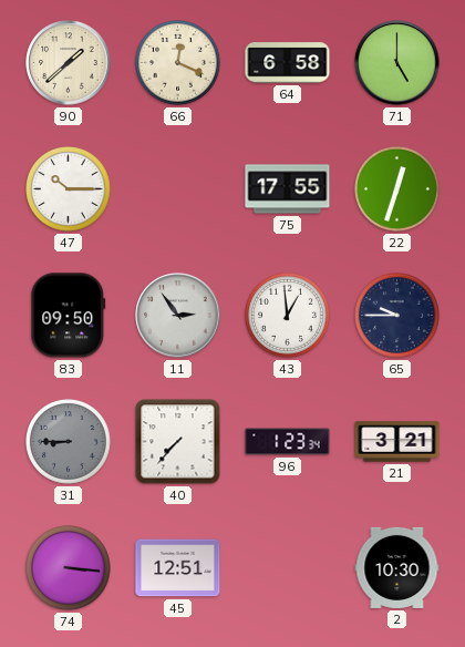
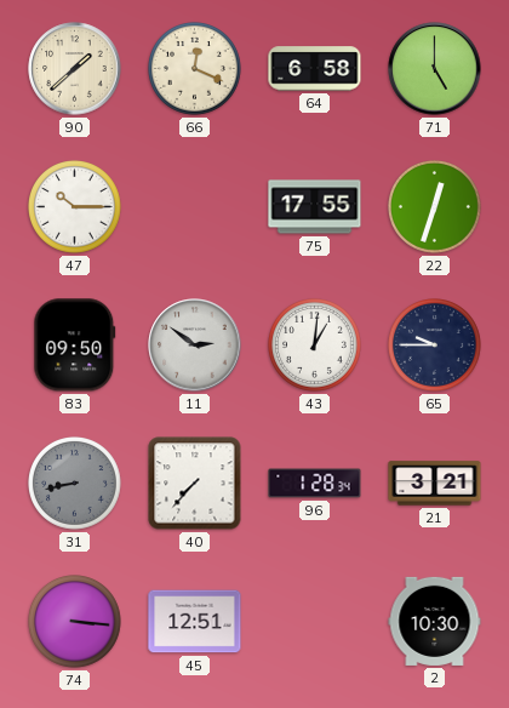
11: 2:54 -> 2:51 (195, 346)
43: 12:59 -> 1:01 (315, 346)
31: 8:45 -> 8:43 (75, 484)
96: 1:23 -> 1:28 (315, 484)
